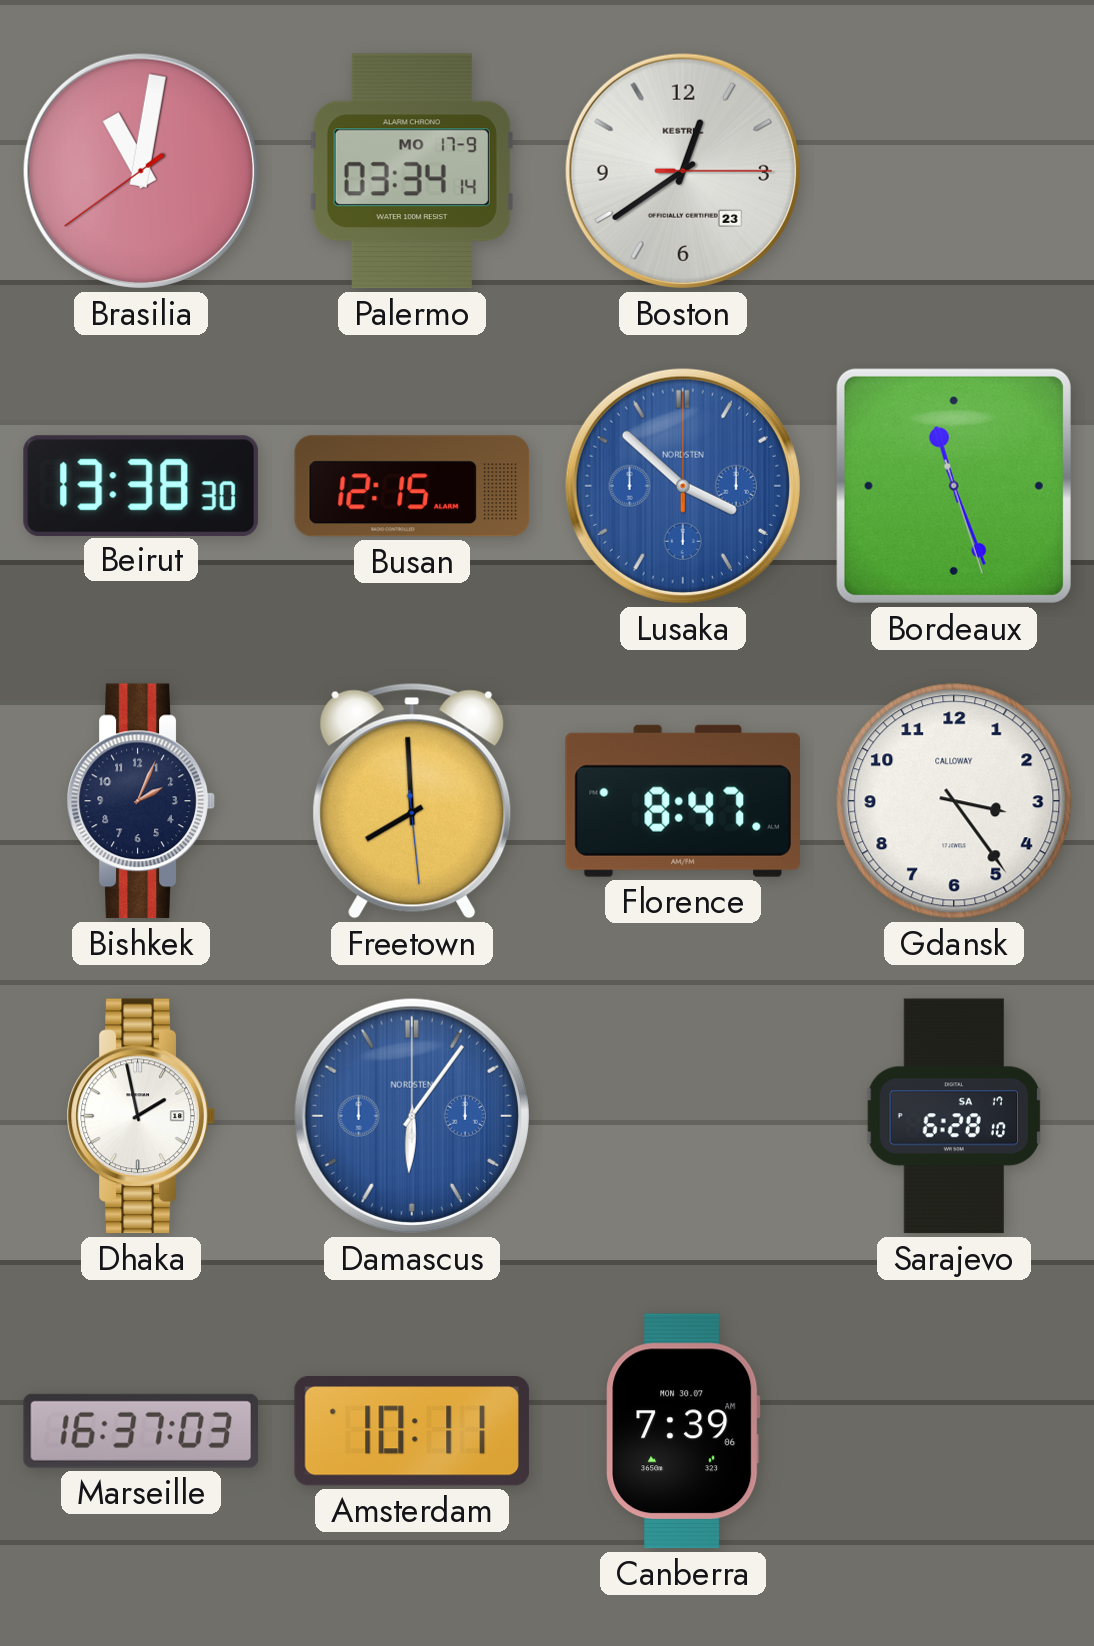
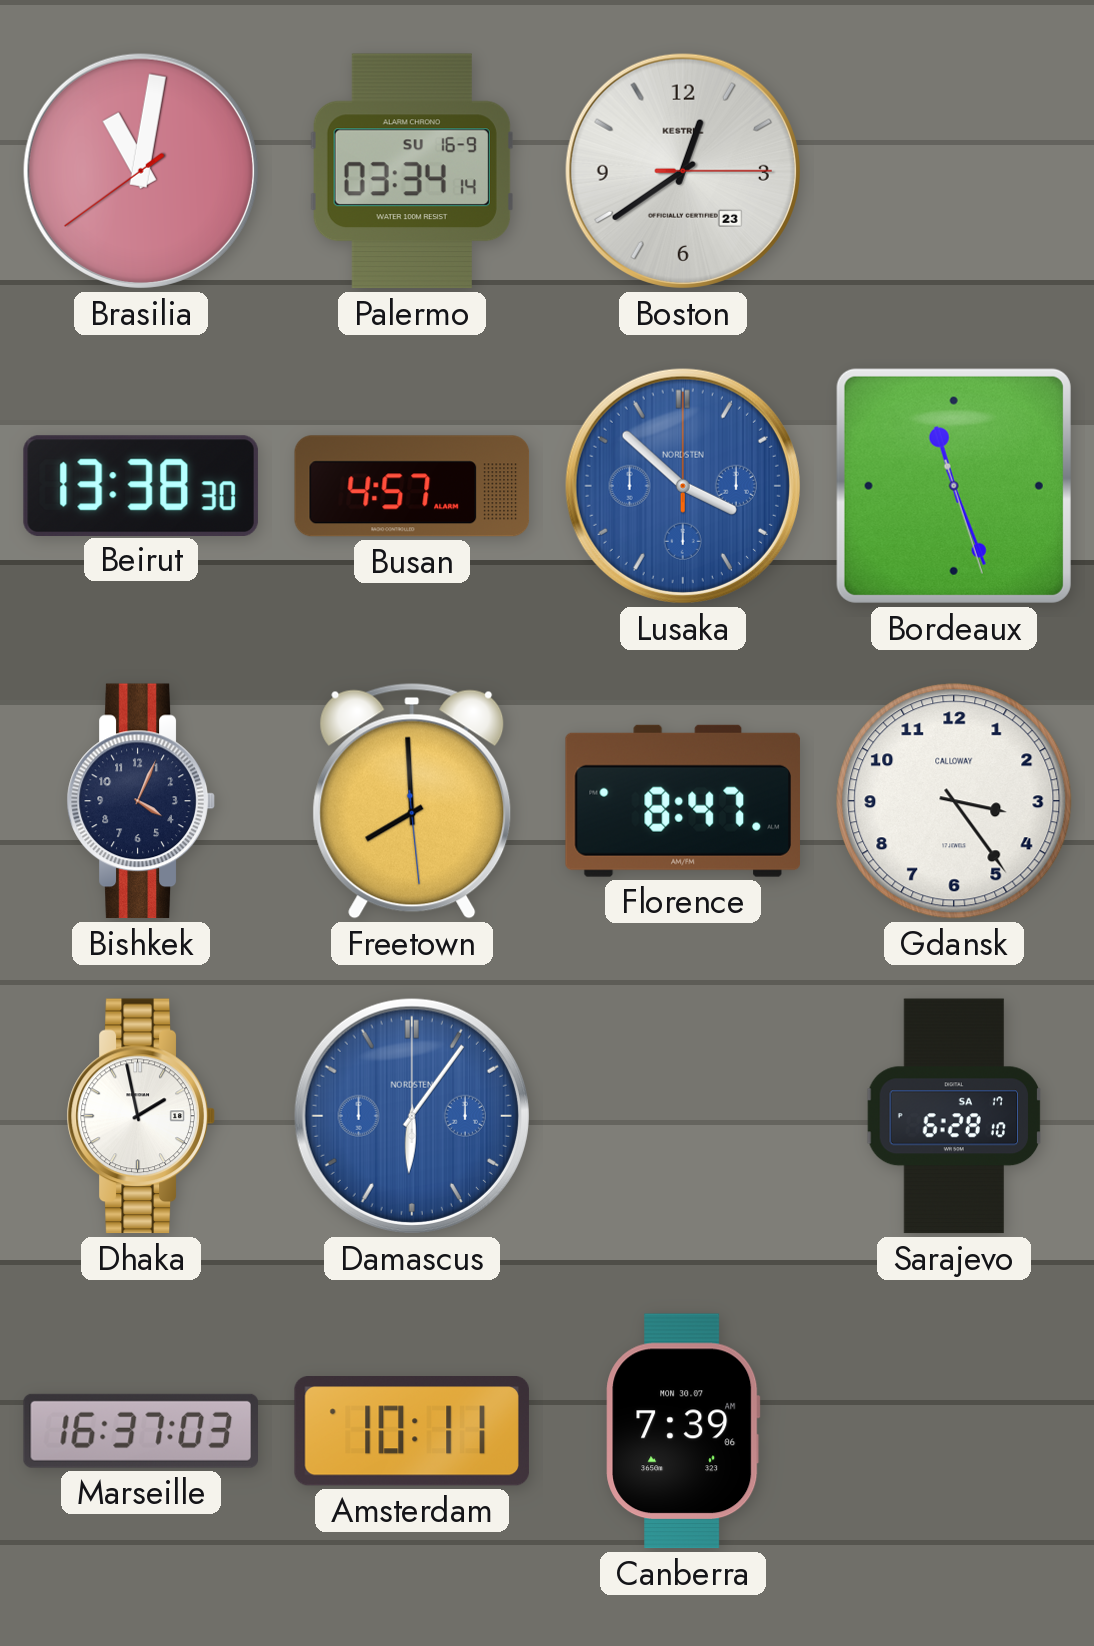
Palermo date: MO 17-9 -> SU 16-9 (412, 171)
Busan: 12:15 -> 4:57 (412, 486)
Bishkek: 2:04 -> 4:04 (141, 801)
